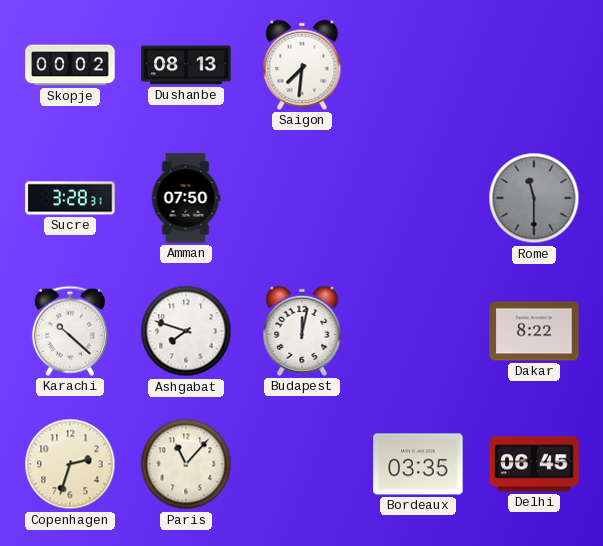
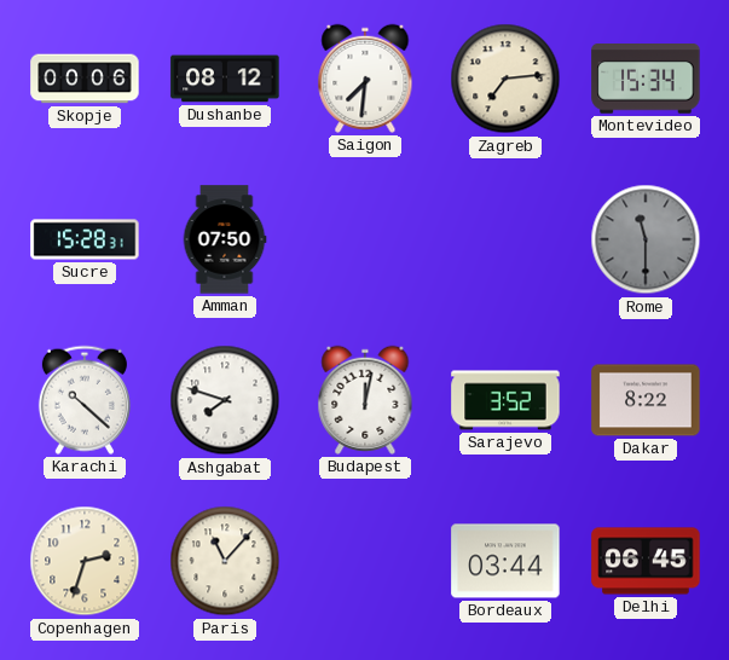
Skopje: 00:02 -> 00:06 (85, 79)
Dushanbe: 08:13 -> 08:12 (225, 79)
Zagreb: none -> 7:14 (505, 79)
Montevideo: none -> 15:34 (646, 79)
Sucre: 3:28 -> 15:28 (85, 239)
Sarajevo: none -> 3:52 (505, 400)
Bordeaux: 03:35 -> 03:44 (505, 561)
